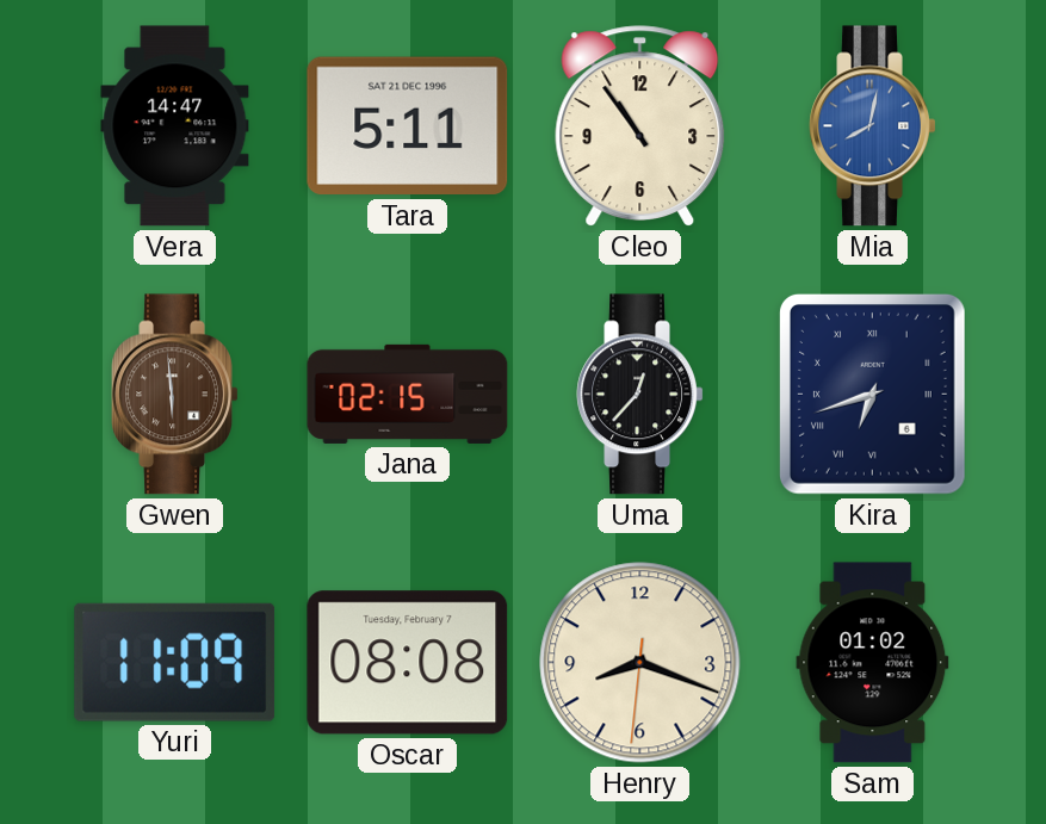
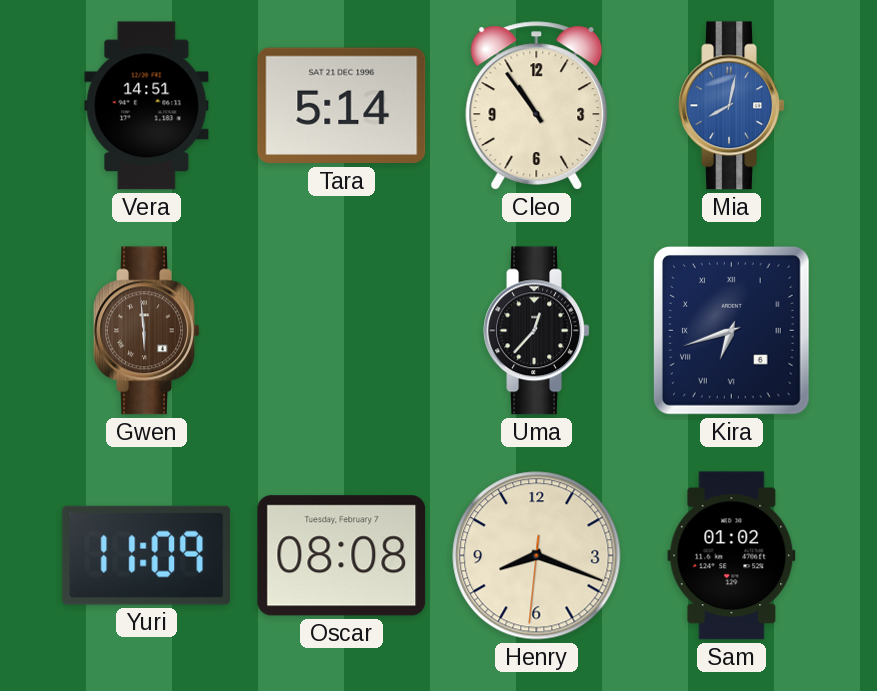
Vera: 14:47 -> 14:51 (147, 106)
Tara: 5:11 -> 5:14 (342, 106)
Jana: 02:15 -> none (408, 394)
